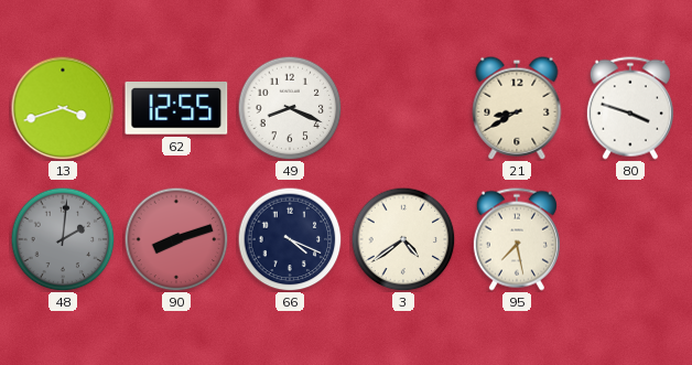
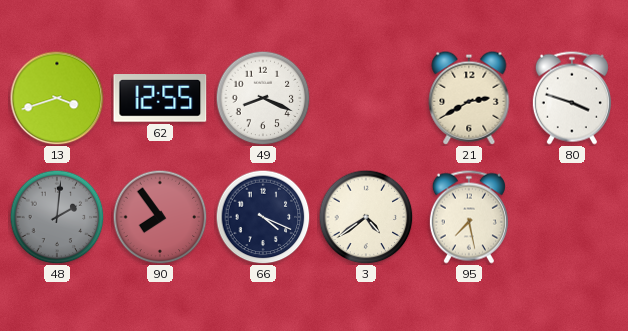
21: 8:40 -> 2:40 (469, 98)
90: 8:12 -> 7:54 (160, 217)
